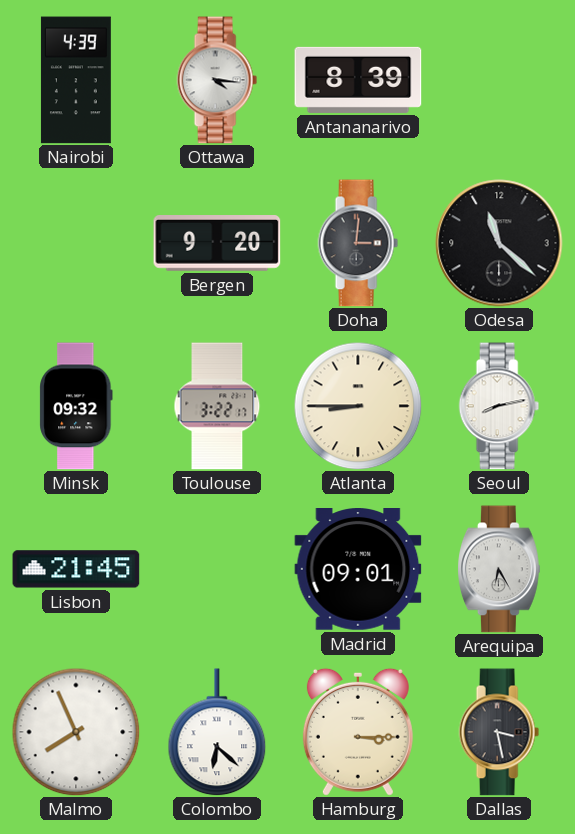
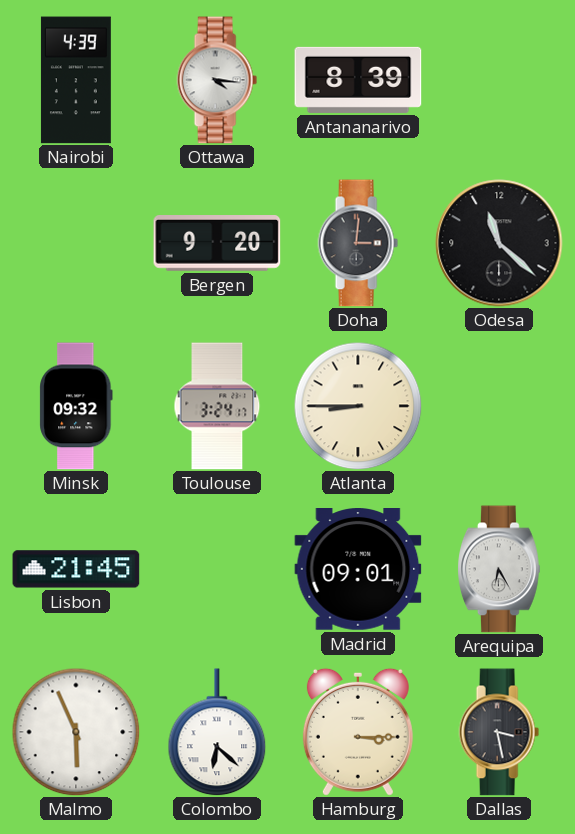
Toulouse: 3:22 -> 3:24 (217, 406)
Seoul: 8:13 -> none (499, 406)
Malmo: 7:56 -> 5:56 (76, 732)
